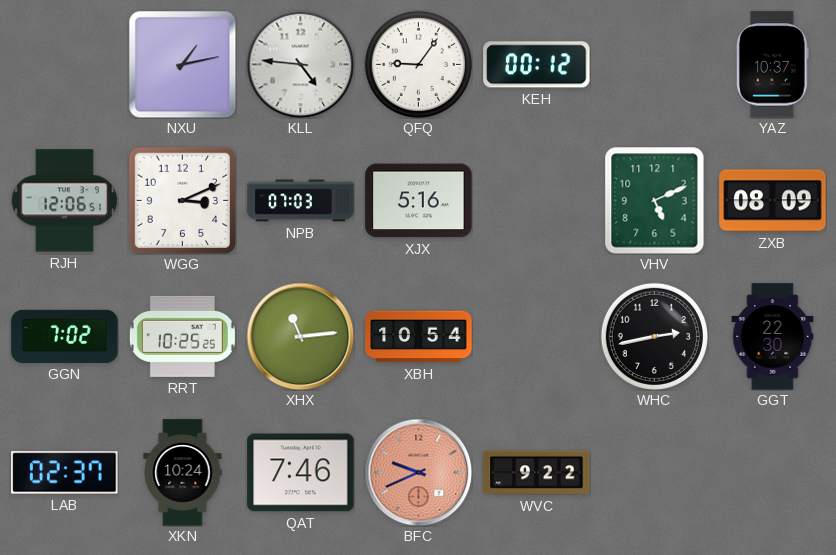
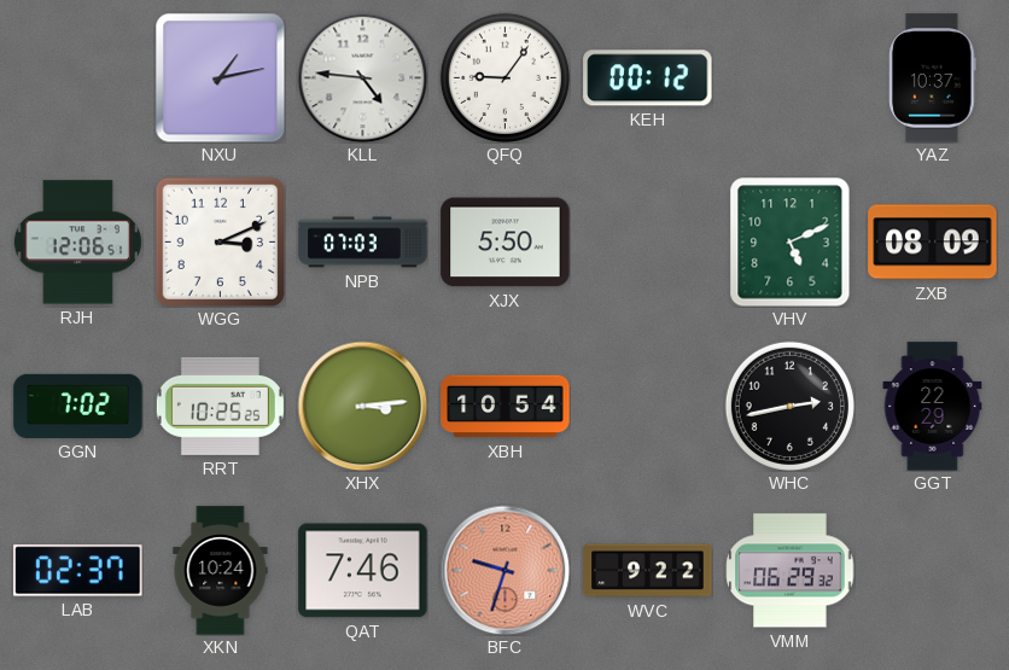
XJX: 5:16 -> 5:50 (506, 243)
XHX: 11:14 -> 3:14 (362, 406)
GGT: 22:30 -> 22:29 (933, 407)
BFC: 9:41 -> 9:33 (505, 570)
VMM: none -> 06:29 (791, 571)
